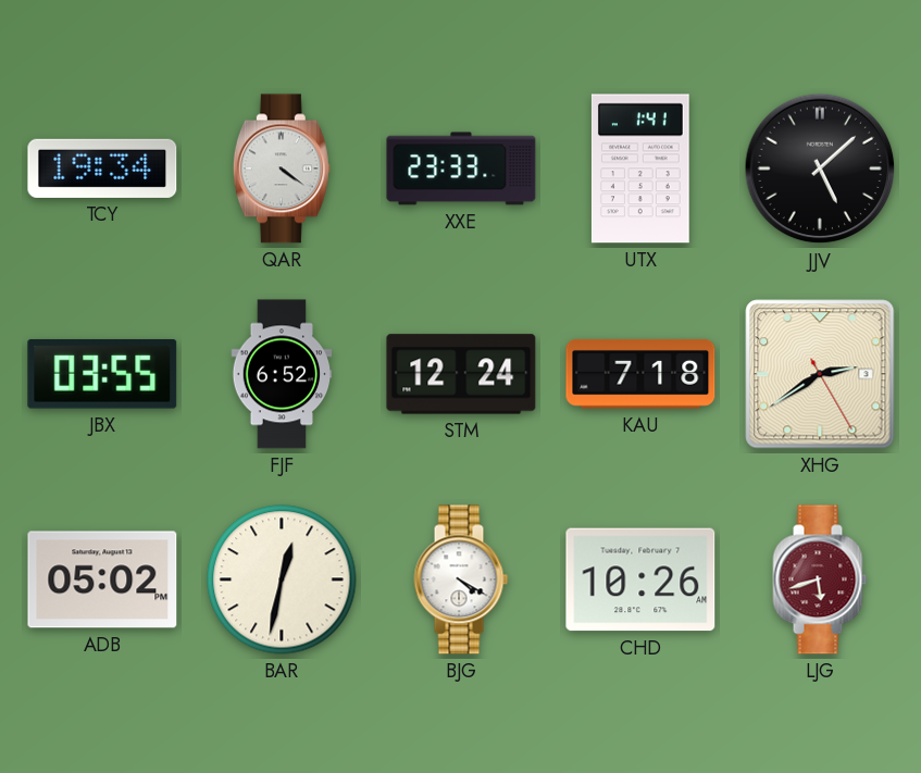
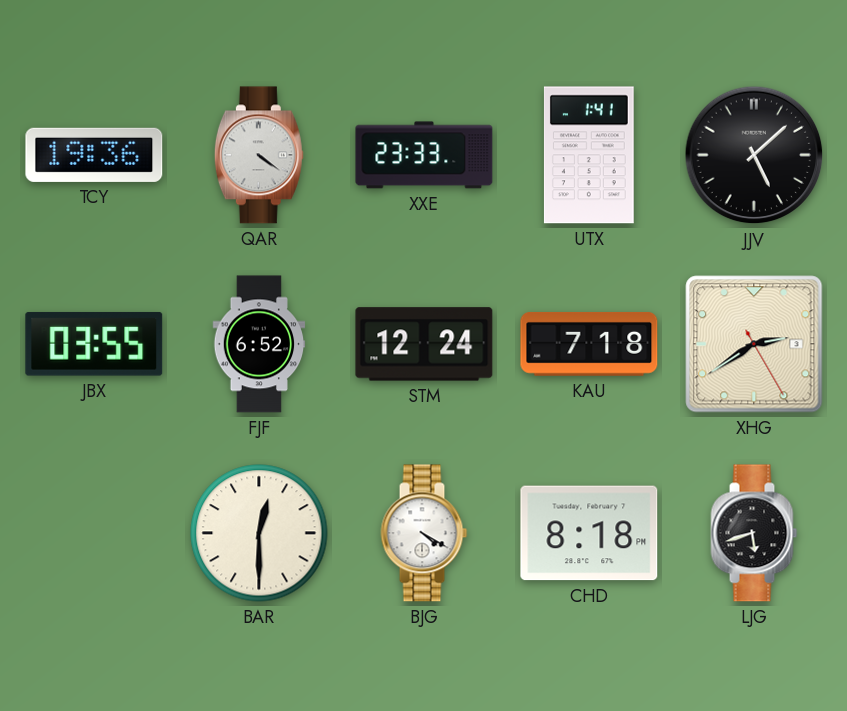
TCY: 19:34 -> 19:36 (94, 155)
ADB: 05:02 -> none (102, 579)
BAR: 12:32 -> 12:30 (259, 533)
CHD: 10:26 -> 8:18 (589, 533)
LJG dial: burgundy -> black (754, 533)
